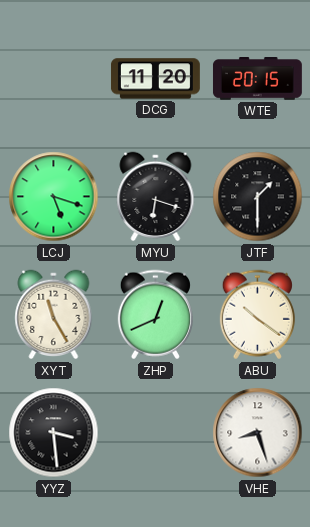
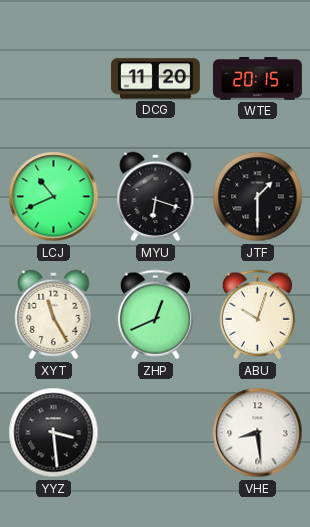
LCJ: 5:18 -> 10:41 (54, 197)
ABU: 10:21 -> 10:03 (257, 315)
VHE: 8:27 -> 8:29 (258, 433)
